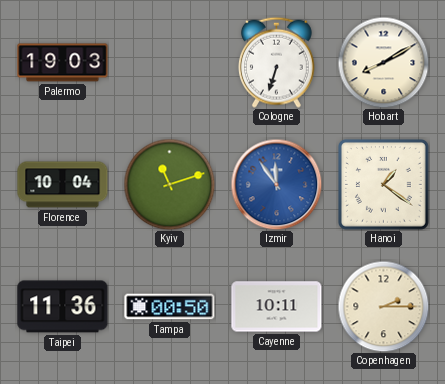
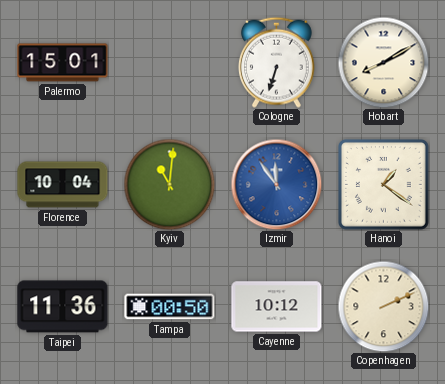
Palermo: 19:03 -> 15:01 (63, 63)
Kyiv: 11:12 -> 11:01 (169, 184)
Cayenne: 10:11 -> 10:12 (277, 307)
Copenhagen: 2:15 -> 2:11 (383, 306)
